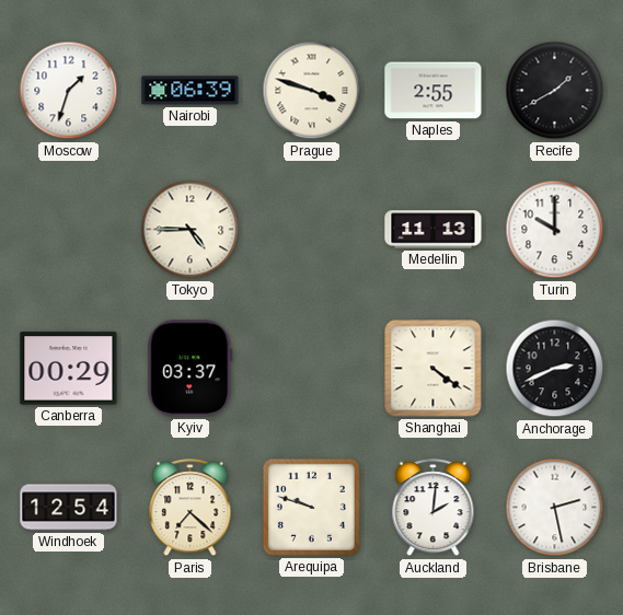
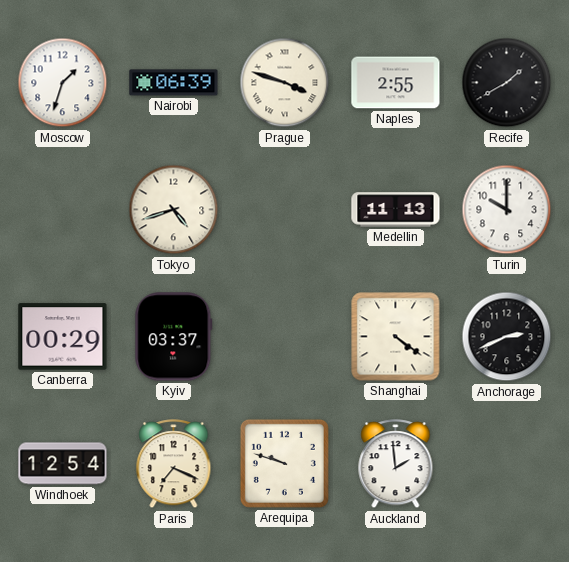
Tokyo: 4:45 -> 4:42 (174, 210)
Paris: 7:22 -> 7:19 (174, 464)
Auckland: 2:01 -> 1:59 (396, 464)
Brisbane: 2:28 -> none (555, 508)
